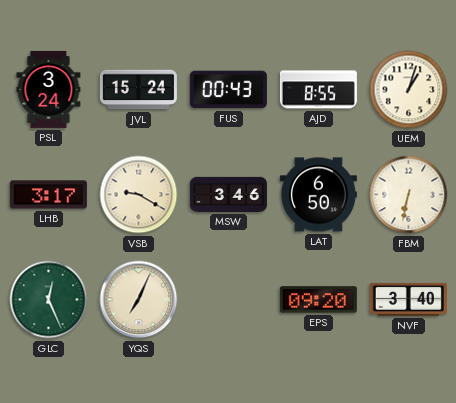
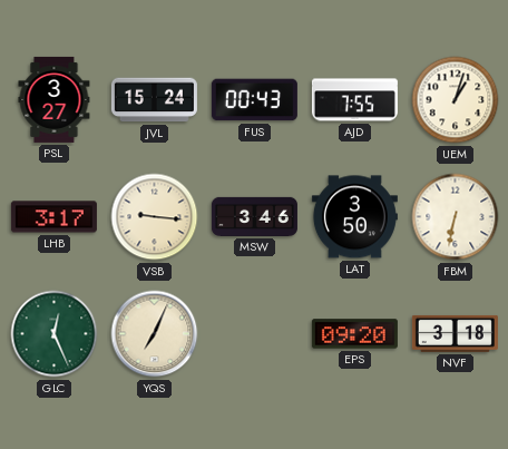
PSL: 3:24 -> 3:27 (55, 99)
AJD: 8:55 -> 7:55 (354, 100)
VSB: 9:20 -> 9:16 (155, 217)
LAT: 6:50 -> 3:50 (354, 217)
NVF: 3:40 -> 3:18 (455, 333)
